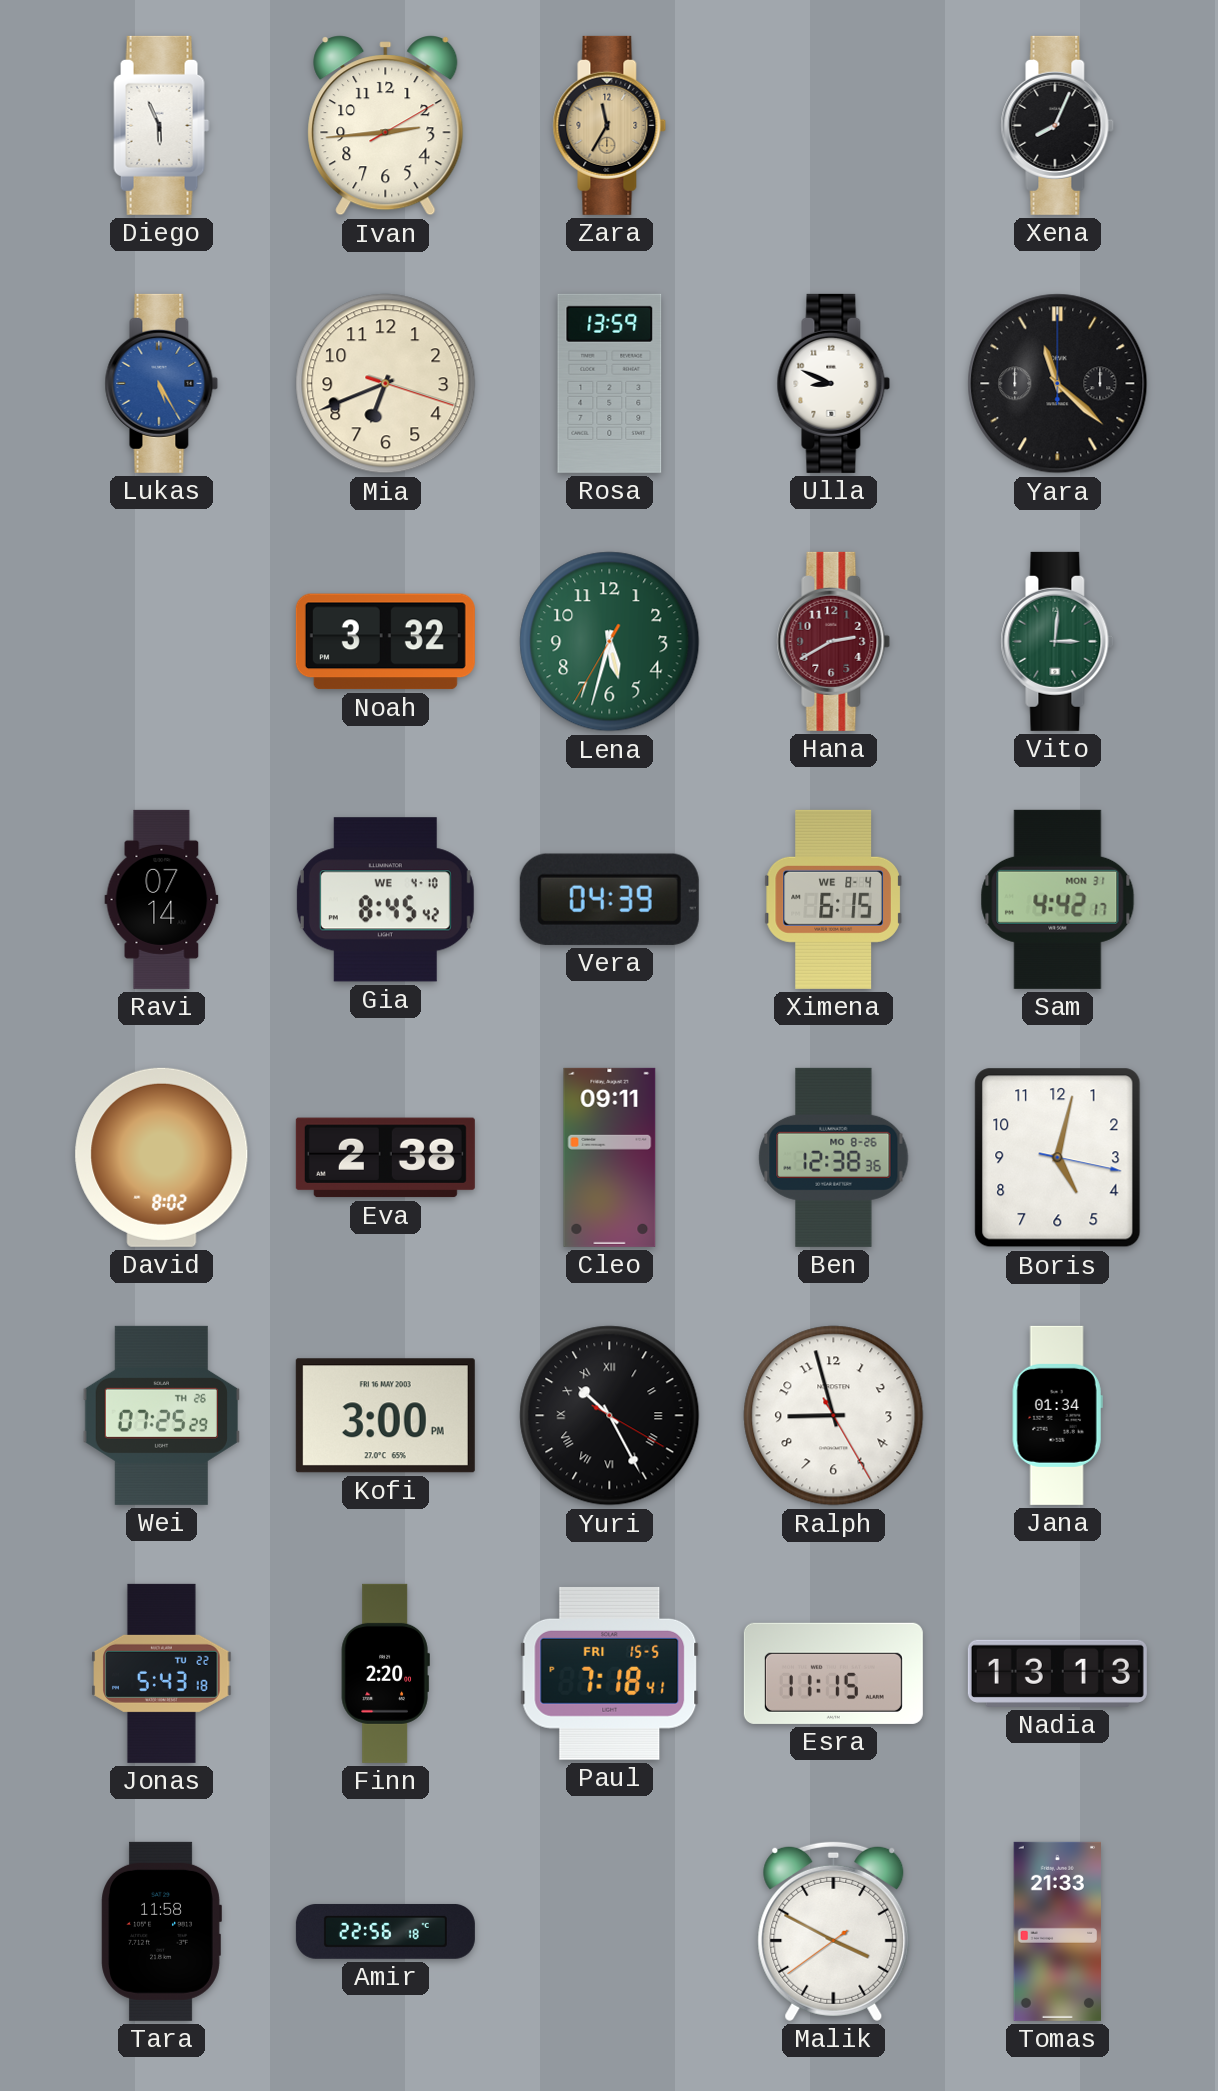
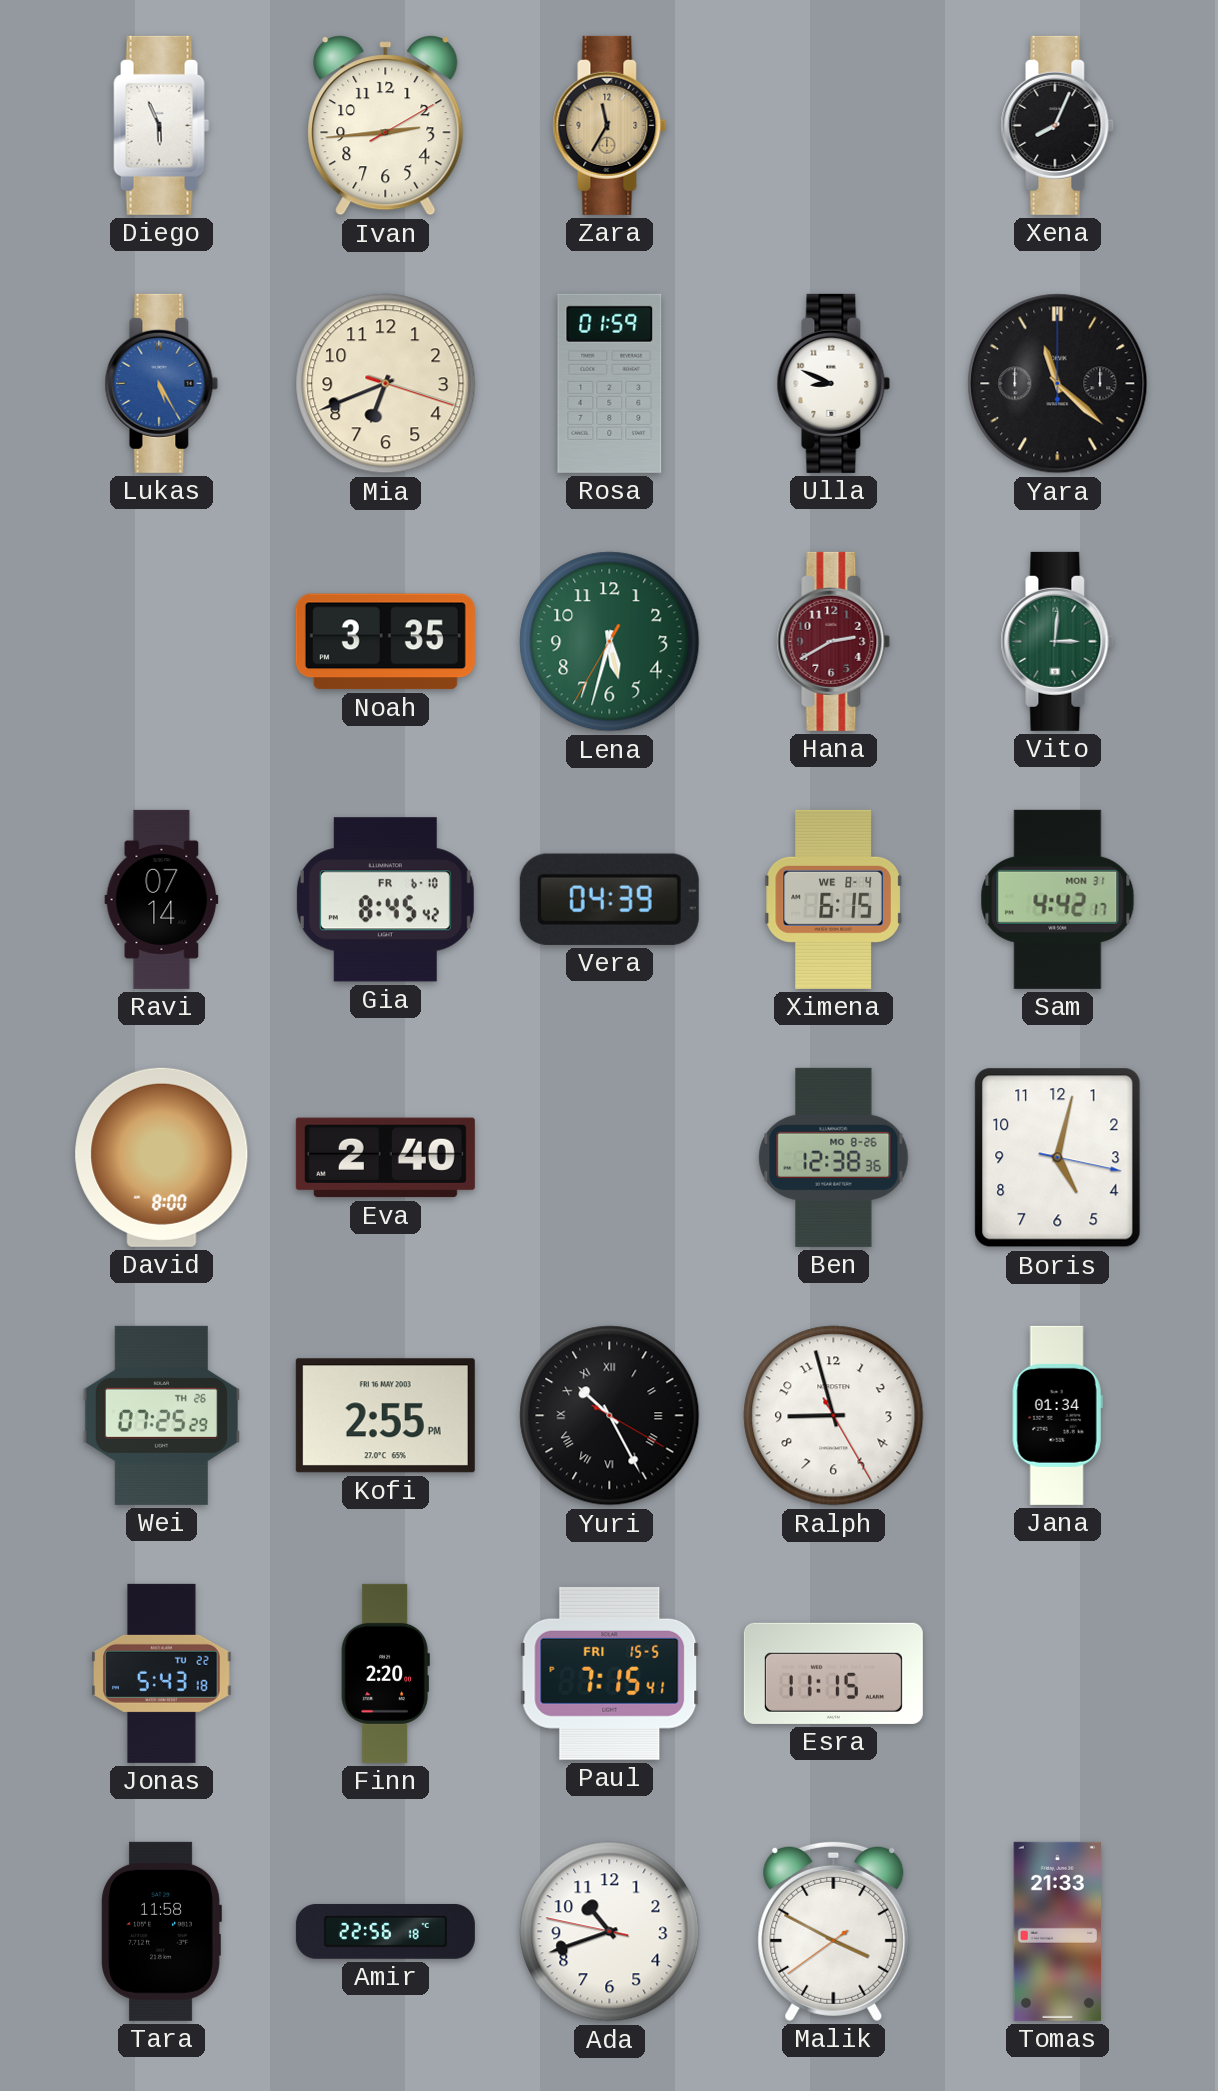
Rosa: 13:59 -> 01:59 (610, 383)
Noah: 3:32 -> 3:35 (385, 642)
Gia date: WE 4-10 -> FR 6-10 (385, 900)
David: 8:02 -> 8:00 (162, 1157)
Eva: 2:38 -> 2:40 (385, 1158)
Cleo: 09:11 -> none (610, 1157)
Kofi: 3:00 -> 2:55 (385, 1416)
Paul: 7:18 -> 7:15 (610, 1673)
Nadia: 13:13 -> none (1057, 1673)
Ada: none -> 10:41 (610, 1932)
